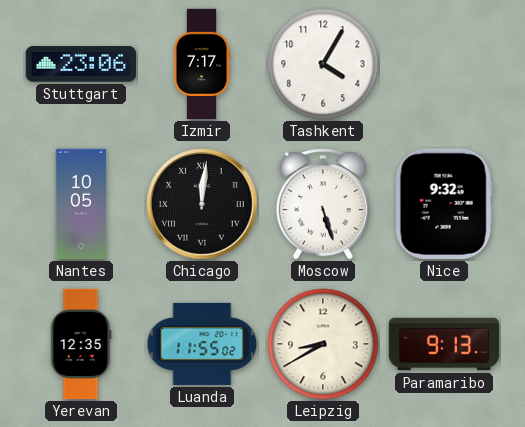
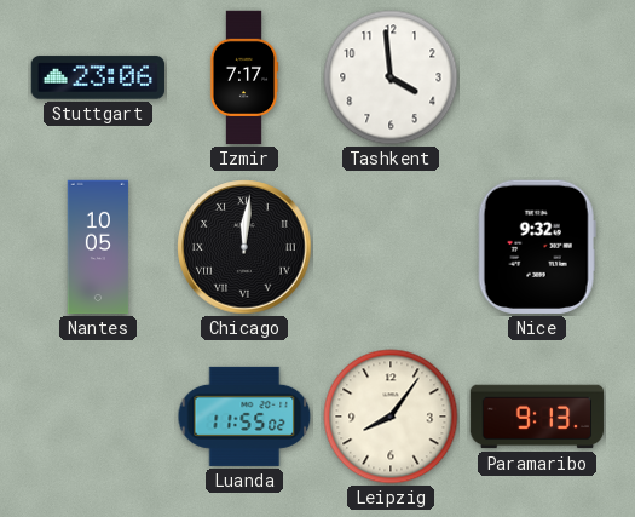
Tashkent: 4:05 -> 3:59 (391, 77)
Moscow: 5:27 -> none (322, 204)
Yerevan: 12:35 -> none (81, 344)
Leipzig: 8:40 -> 8:06 (391, 417)
